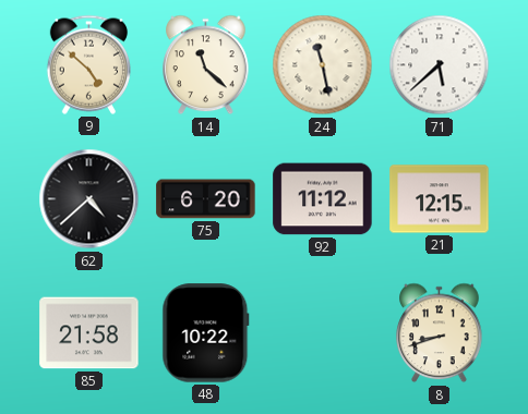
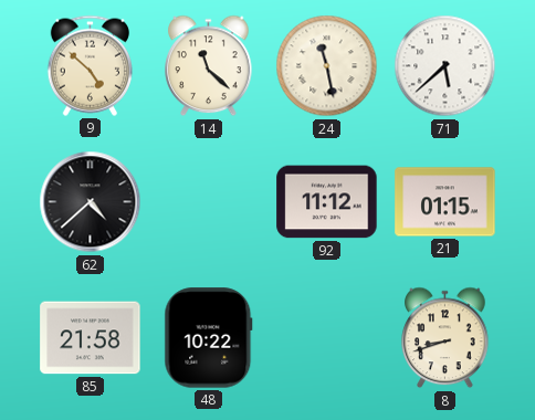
75: 6:20 -> none (206, 199)
21: 12:15 -> 01:15 (445, 202)
